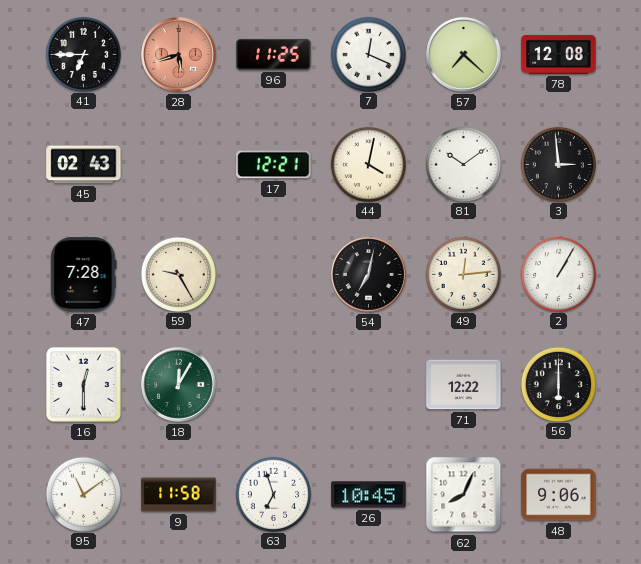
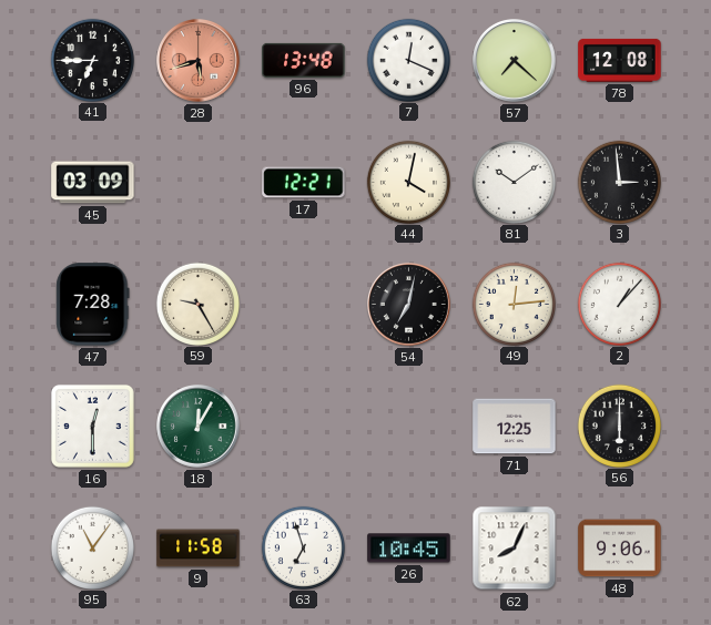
96: 11:25 -> 13:48 (304, 60)
45: 02:43 -> 03:09 (93, 183)
2: 1:05 -> 1:07 (619, 304)
71: 12:22 -> 12:25 (515, 427)
95: 11:09 -> 11:06 (92, 547)
